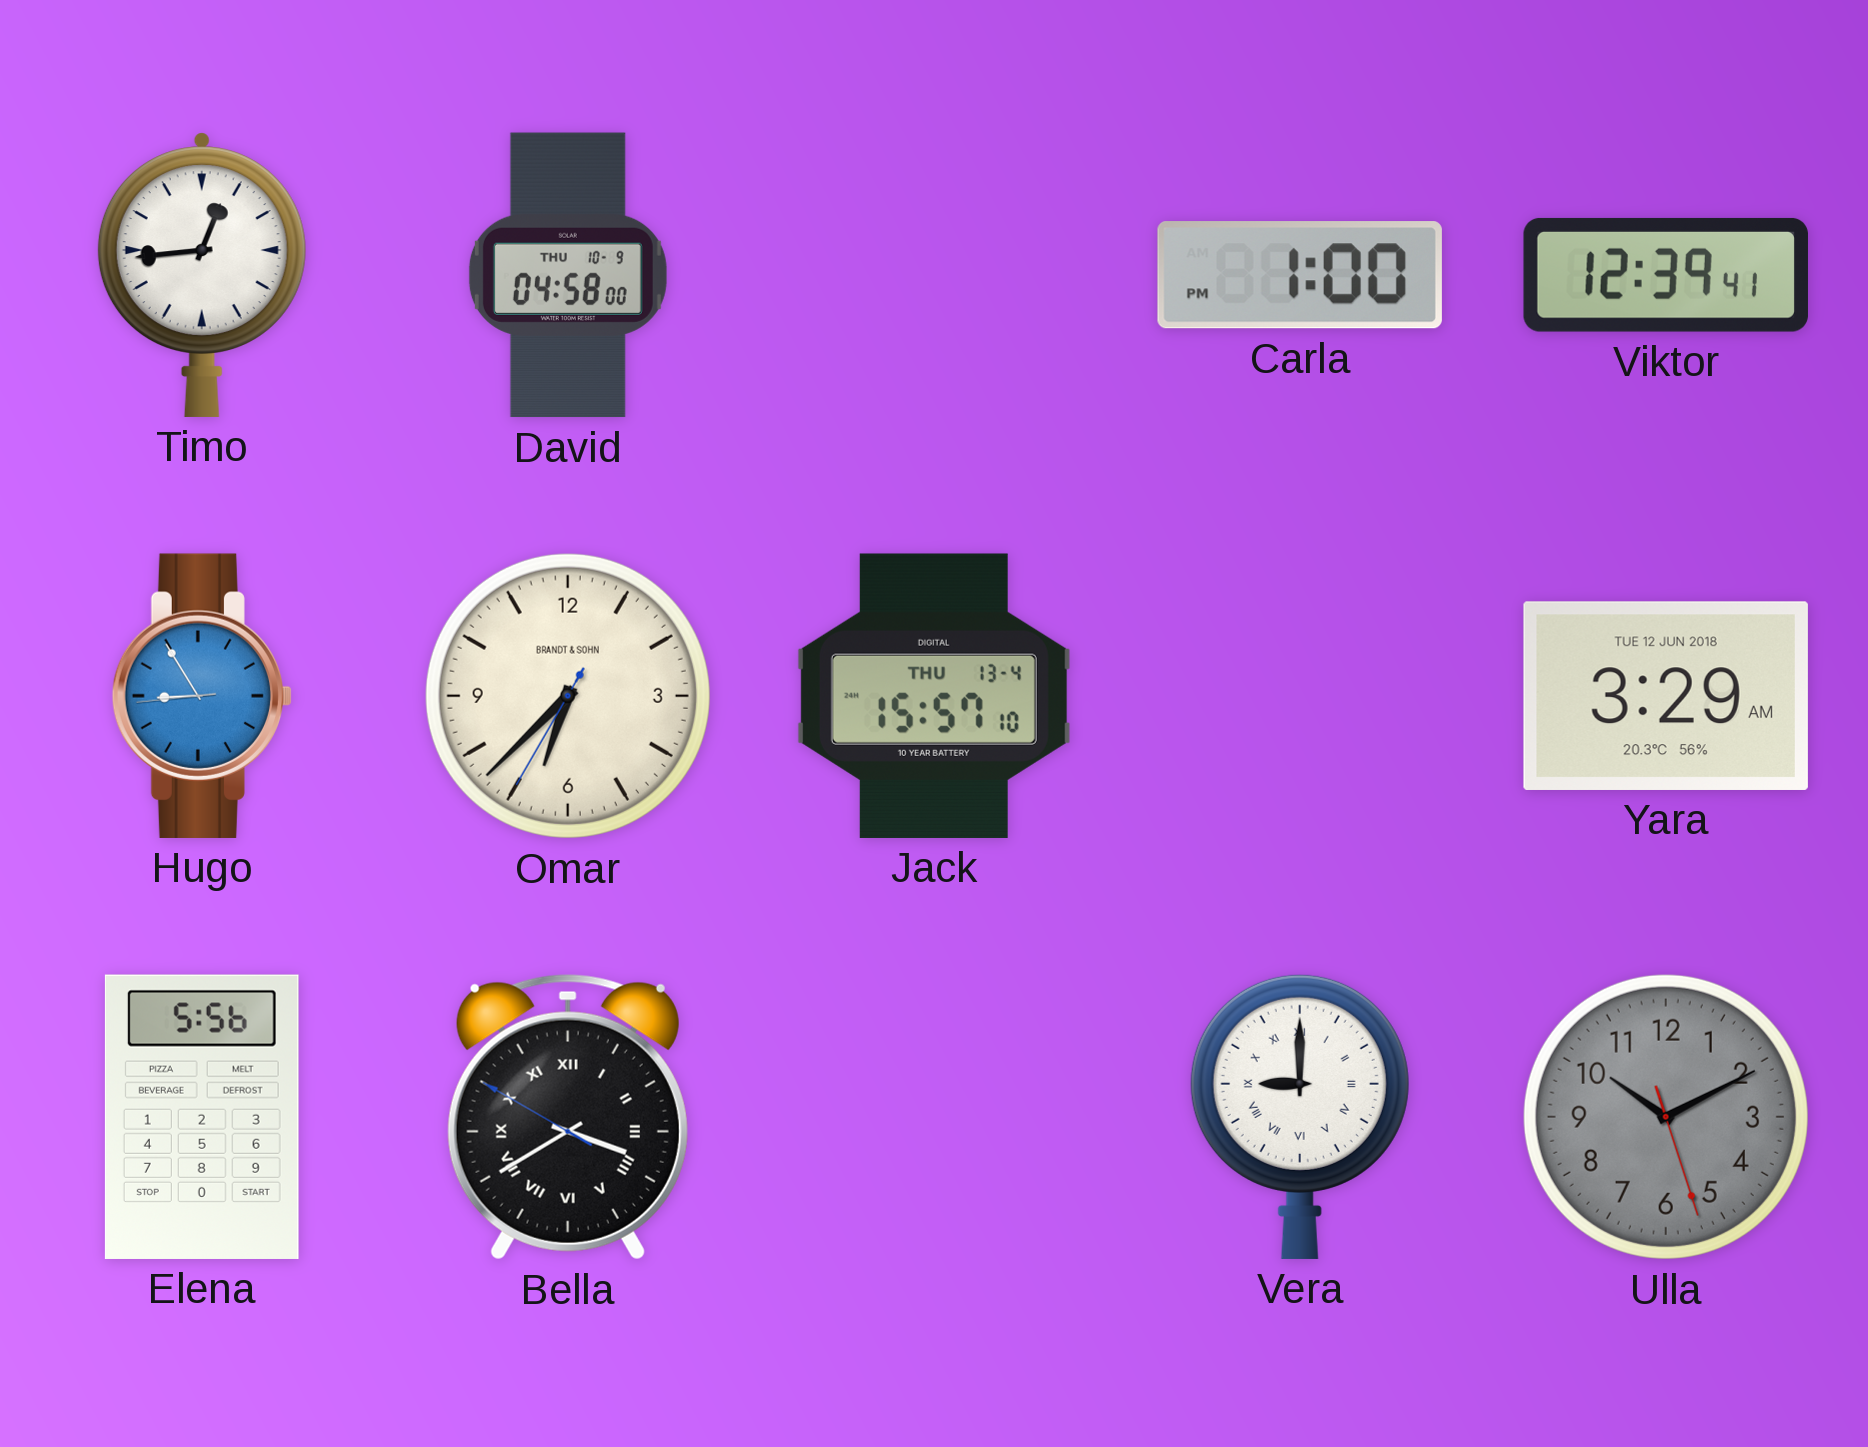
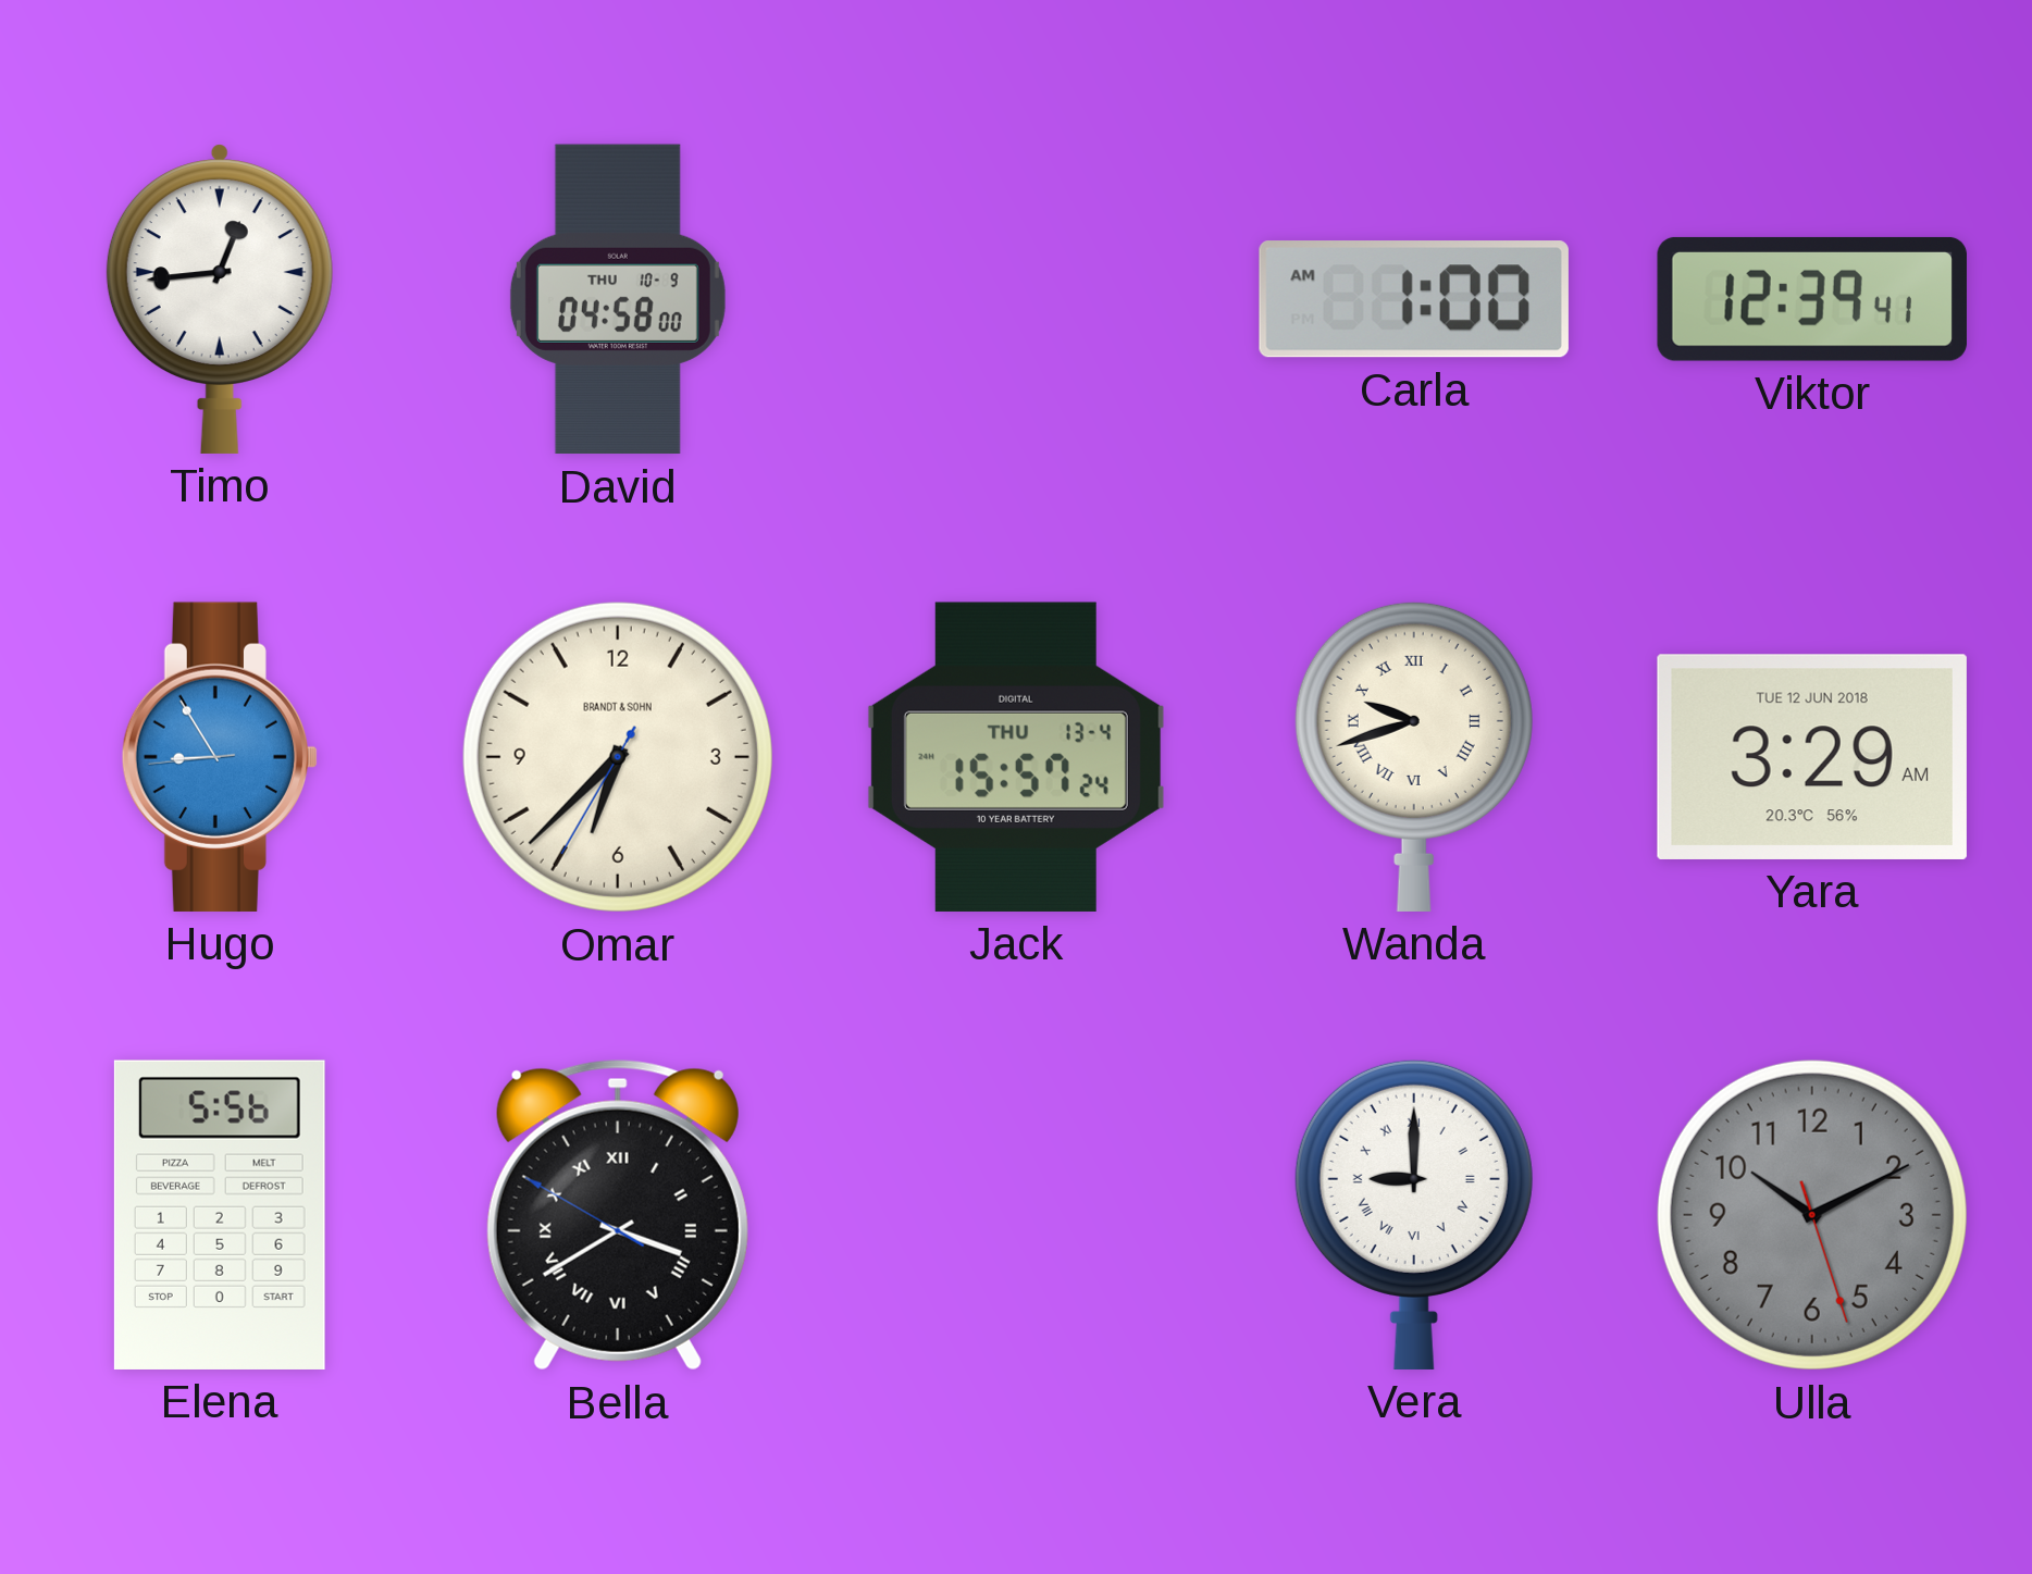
Carla: 1:00 PM -> 1:00 AM (1414, 299)
Jack: 15:57:10 -> 15:57:24 (1016, 757)
Wanda: none -> 9:42 (1414, 756)
